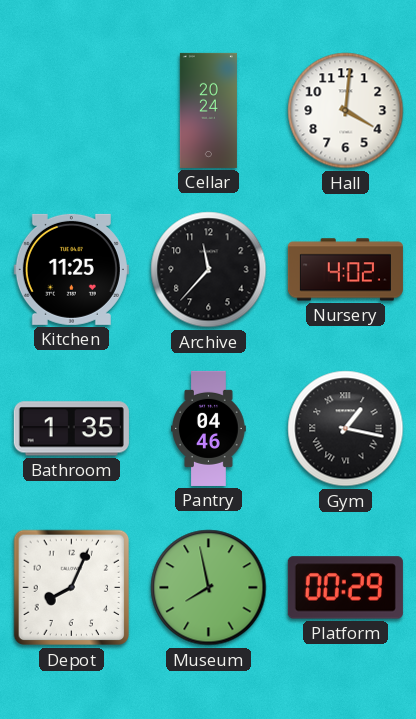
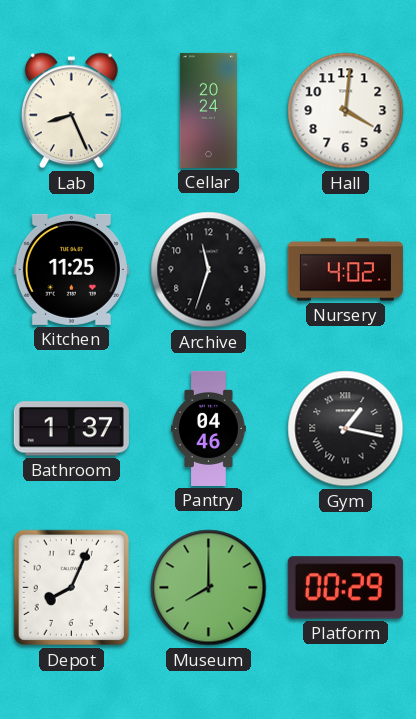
Lab: none -> 8:26 (71, 111)
Archive: 11:37 -> 11:33 (209, 270)
Bathroom: 1:35 -> 1:37 (71, 429)
Museum: 7:58 -> 8:00 (209, 588)
